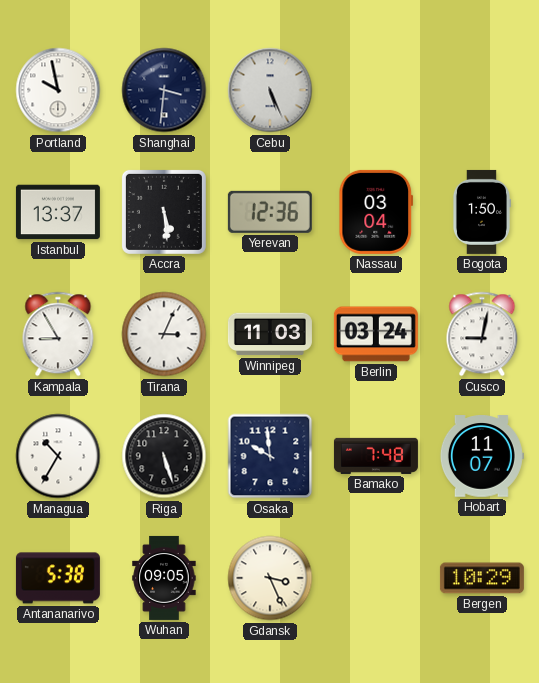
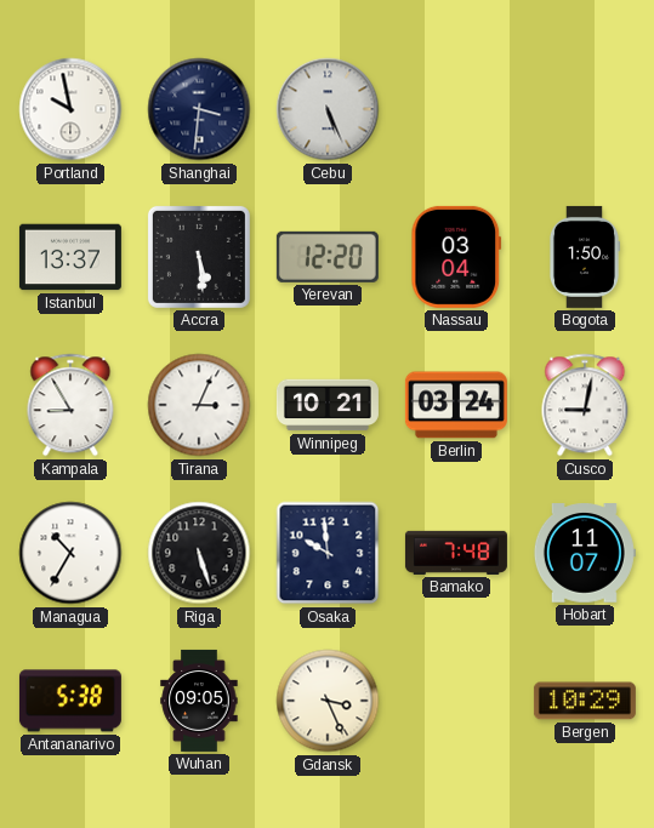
Yerevan: 12:36 -> 12:20 (328, 257)
Winnipeg: 11:03 -> 10:21 (328, 405)
